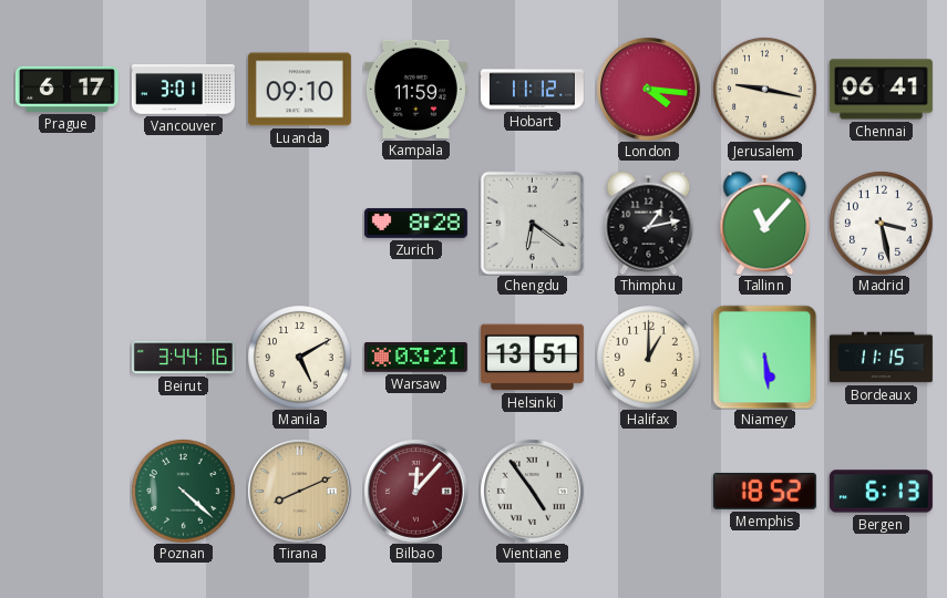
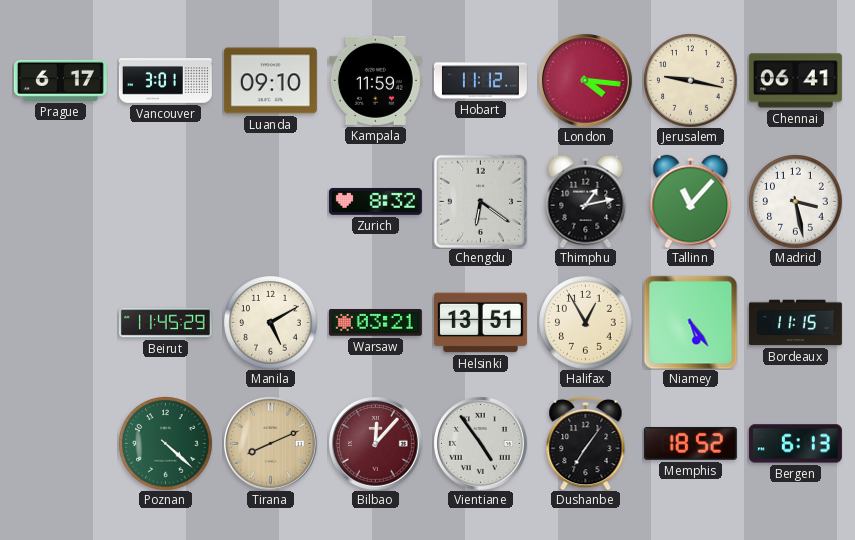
Zurich: 8:28 -> 8:32 (375, 201)
Beirut: 3:44 -> 11:45 (165, 323)
Halifax: 1:00 -> 12:55 (585, 322)
Niamey: 5:29 -> 5:24 (690, 322)
Dushanbe: none -> 7:06 (586, 443)
